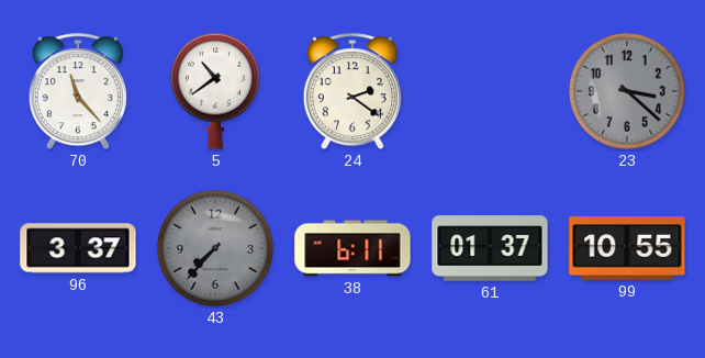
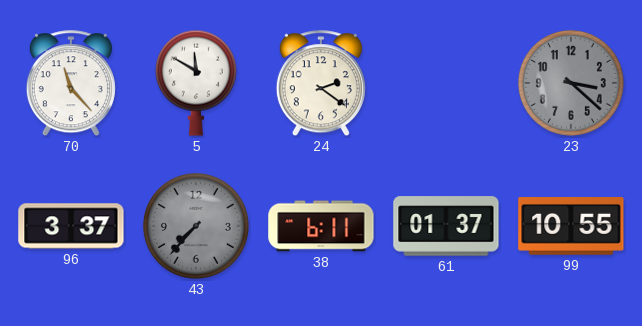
5: 10:39 -> 11:50 (196, 83)
